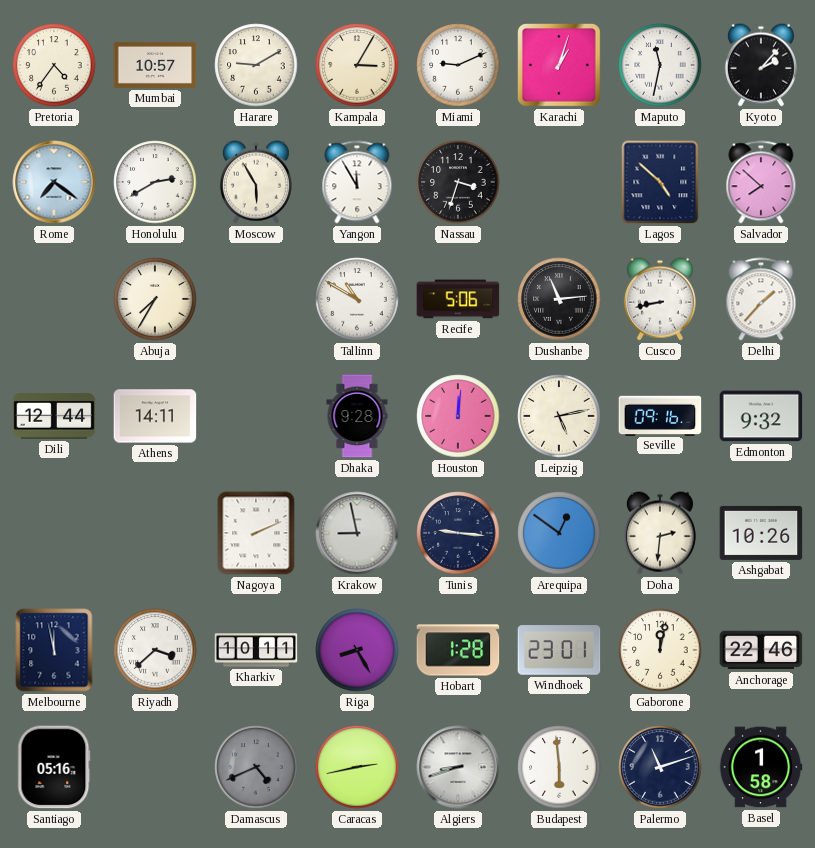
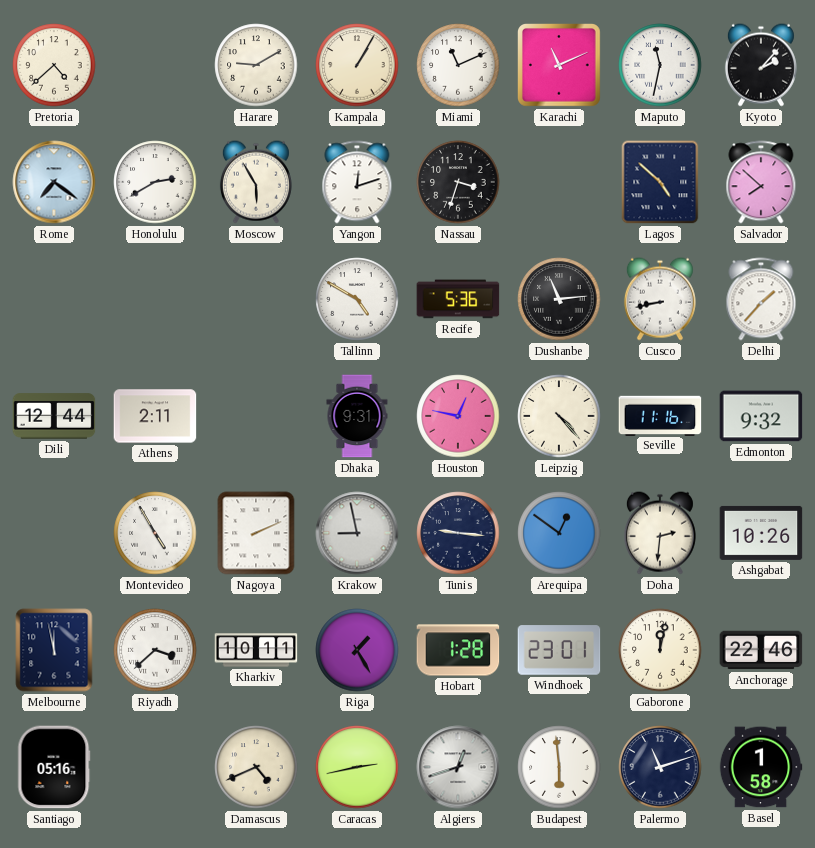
Pretoria: 4:36 -> 4:38 (54, 65)
Mumbai: 10:57 -> none (155, 65)
Kampala: 3:05 -> 1:05 (357, 65)
Miami: 9:11 -> 11:11 (458, 65)
Karachi: 1:03 -> 11:11 (560, 66)
Yangon: 11:55 -> 12:12 (357, 182)
Abuja: 7:35 -> none (155, 299)
Tallinn: 10:50 -> 4:50 (357, 299)
Recife: 5:06 -> 5:36 (458, 299)
Athens: 14:11 -> 2:11 (155, 416)
Dhaka: 9:28 -> 9:31 (357, 416)
Houston: 12:01 -> 12:47 (458, 416)
Leipzig: 5:13 -> 4:23 (559, 416)
Seville: 09:16 -> 11:16 (660, 415)
Montevideo: none -> 4:55 (155, 533)
Riga: 8:25 -> 1:25 (357, 650)
Damascus dial: grey -> cream (256, 767)
Algiers: 8:42 -> 12:42 (458, 767)
